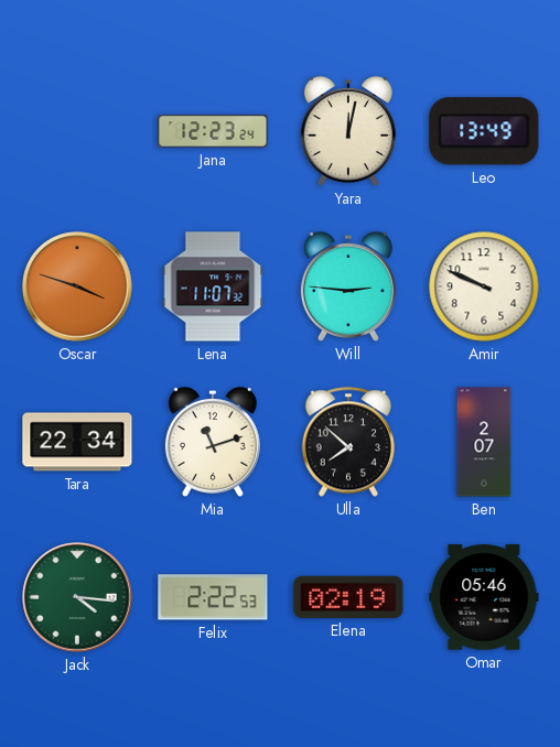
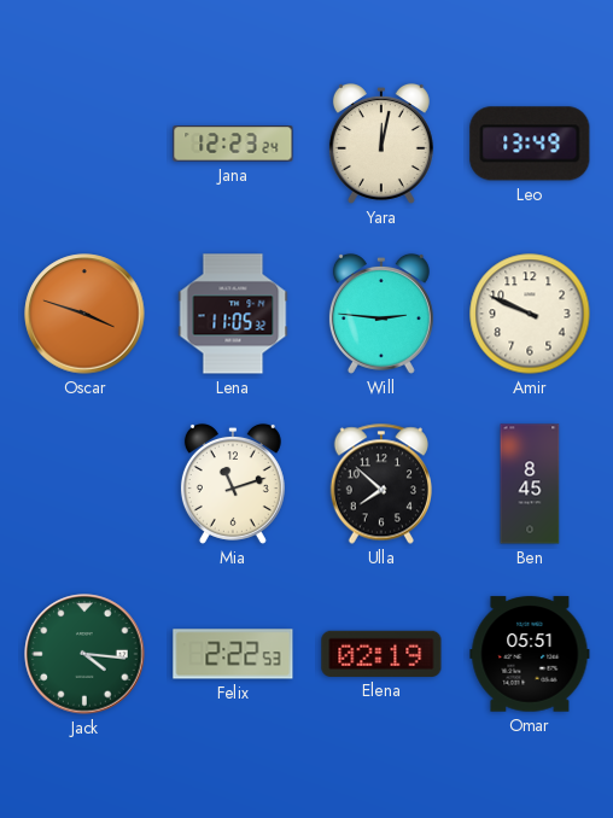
Lena: 11:07 -> 11:05 (233, 314)
Tara: 22:34 -> none (77, 442)
Ben: 2:07 -> 8:45 (530, 484)
Omar: 05:46 -> 05:51 (530, 654)
